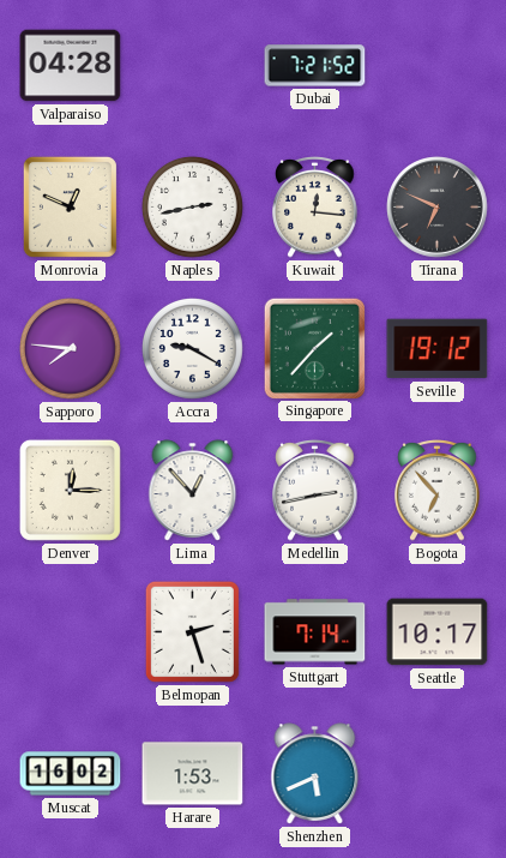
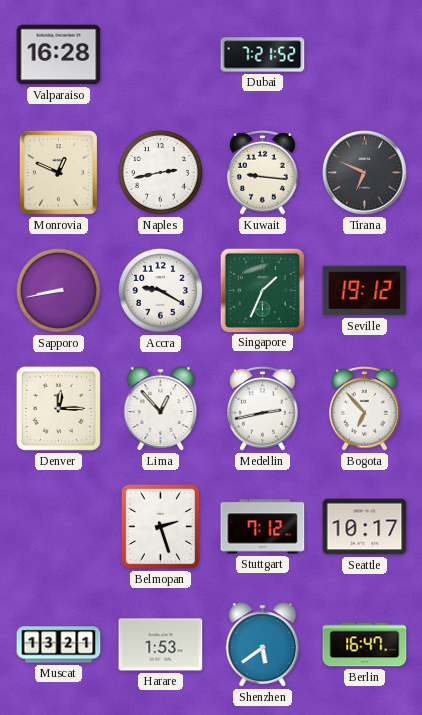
Valparaiso: 04:28 -> 16:28 (59, 55)
Kuwait: 12:16 -> 9:16 (263, 173)
Sapporo: 7:46 -> 8:43 (59, 291)
Singapore: 1:37 -> 1:34 (262, 290)
Stuttgart: 7:14 -> 7:12 (263, 527)
Muscat: 16:02 -> 13:21 (59, 645)
Shenzhen: 5:41 -> 5:39 (263, 645)
Berlin: none -> 16:47 (365, 645)
